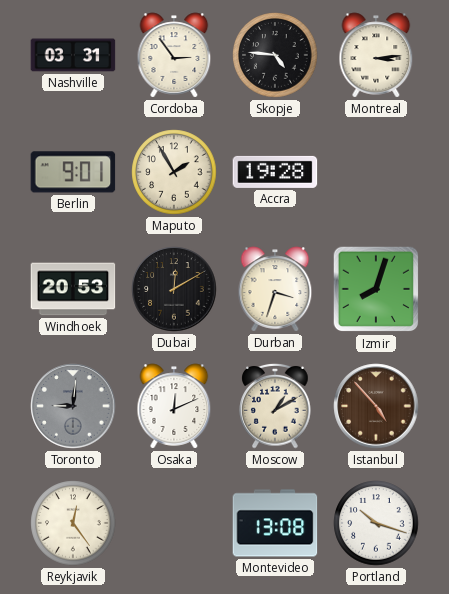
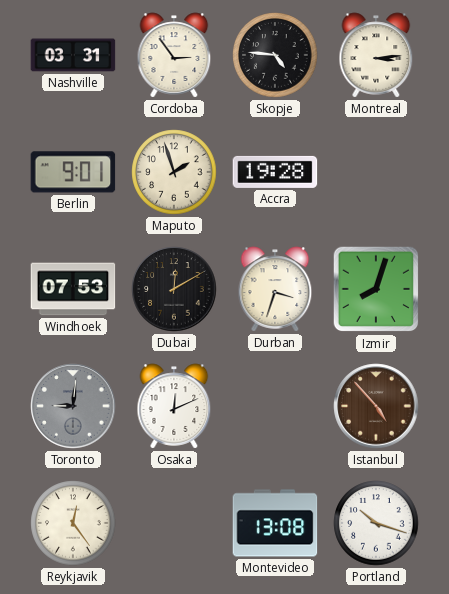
Maputo: 1:55 -> 1:57 (174, 172)
Windhoek: 20:53 -> 07:53 (73, 289)
Moscow: 1:10 -> none (275, 406)
